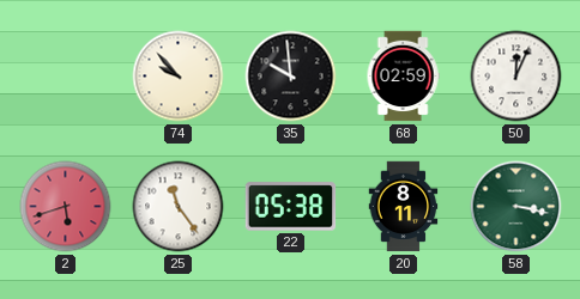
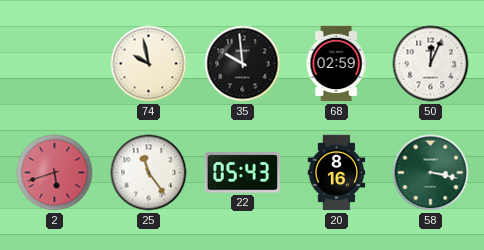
74: 9:53 -> 9:58 (149, 64)
22: 05:38 -> 05:43 (243, 173)
20: 8:11 -> 8:16 (337, 173)
